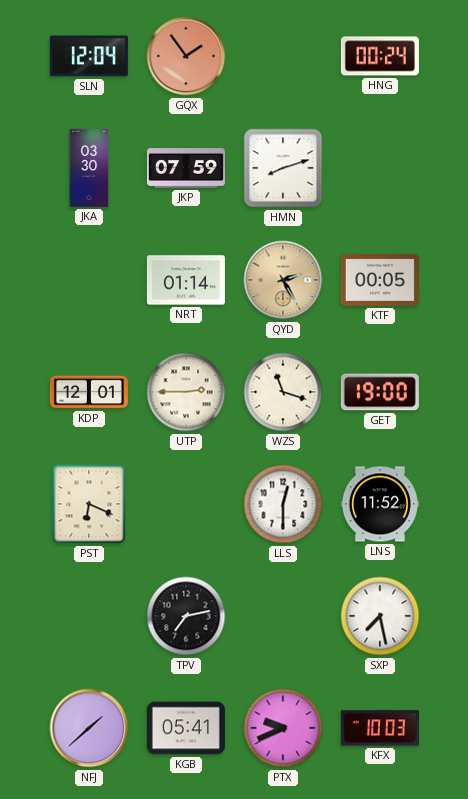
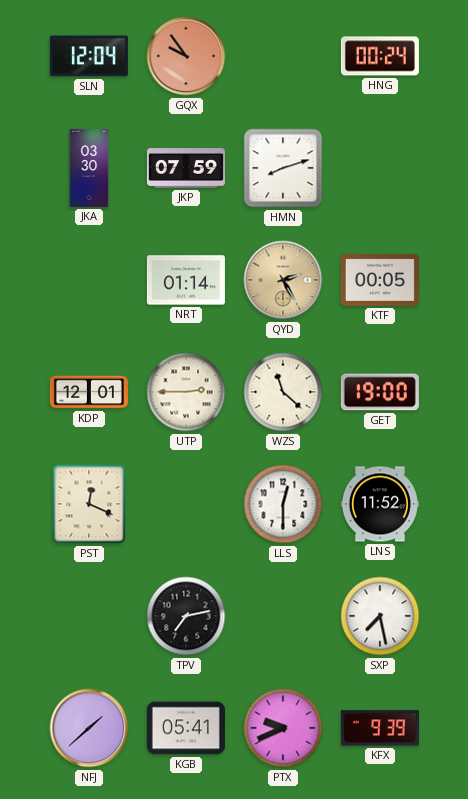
GQX: 1:54 -> 9:54 (186, 56)
WZS: 11:18 -> 11:22 (283, 392)
PST: 6:19 -> 12:19 (89, 504)
KFX: 10:03 -> 9:39 (380, 728)
